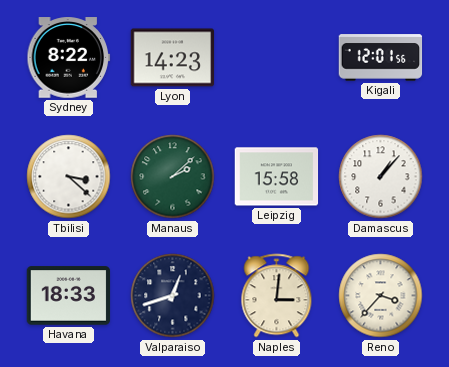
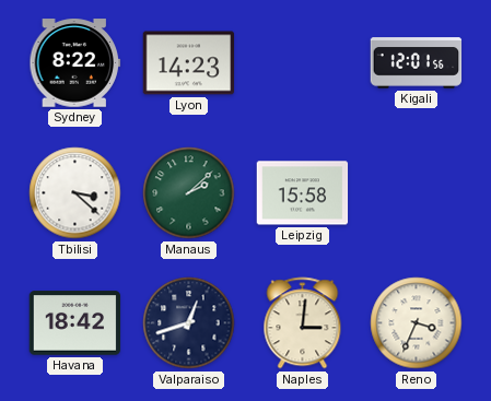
Damascus: 1:07 -> none (381, 177)
Havana: 18:33 -> 18:42 (75, 323)
Reno: 3:37 -> 3:34 (417, 323)
